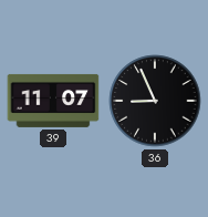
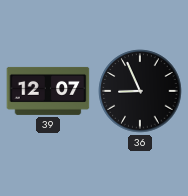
39: 11:07 -> 12:07 (48, 91)
